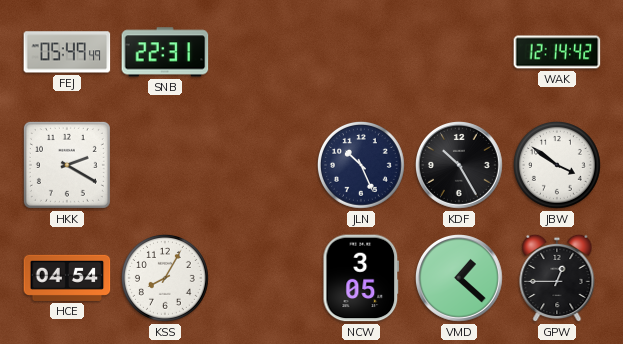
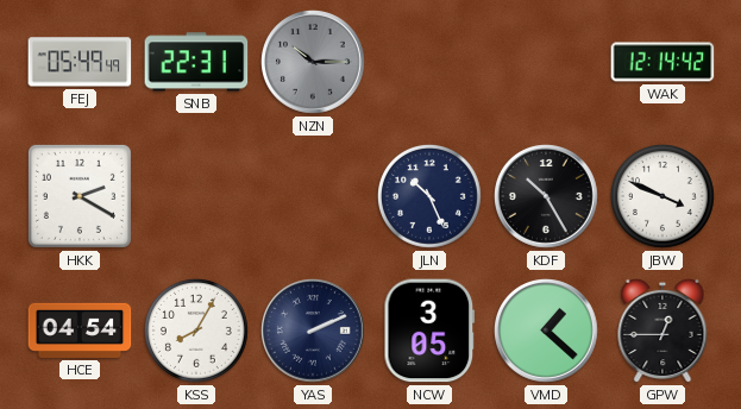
NZN: none -> 10:15 (314, 63)
JBW: 3:51 -> 3:49 (662, 196)
YAS: none -> 2:11 (314, 332)
